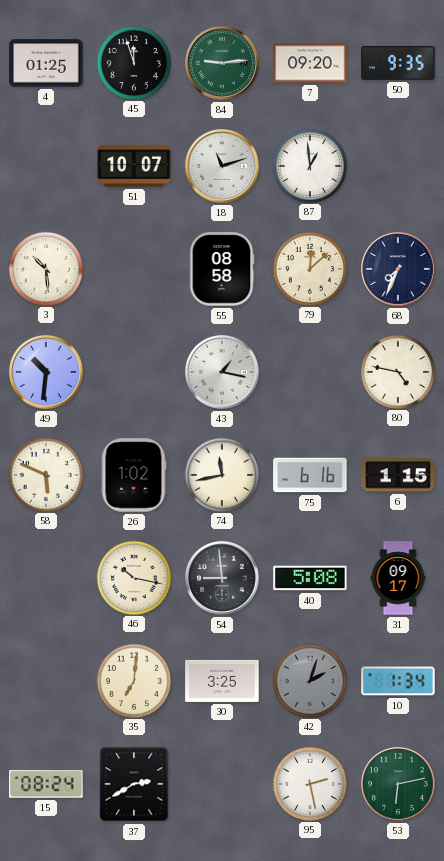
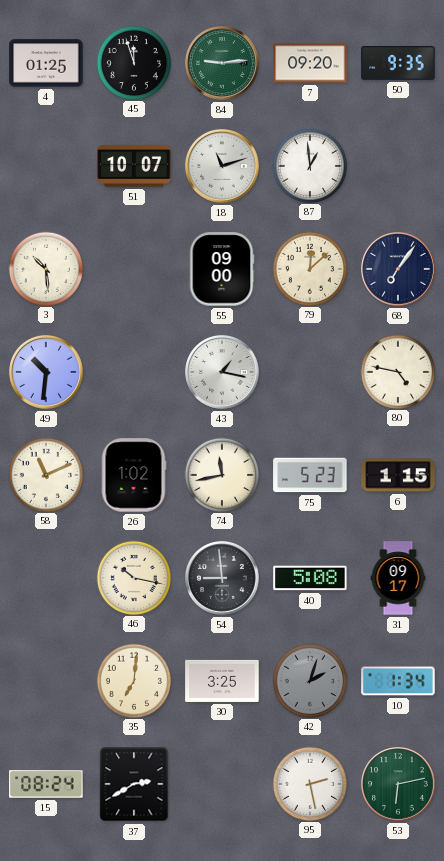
55: 08:58 -> 09:00 (222, 269)
68: 7:34 -> 7:06 (399, 270)
58: 5:49 -> 11:11 (45, 474)
75: 6:16 -> 5:23 (310, 475)
